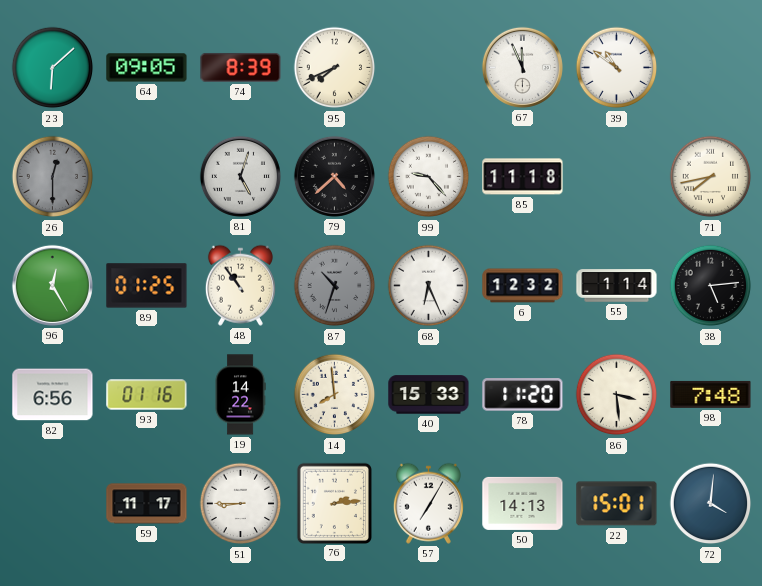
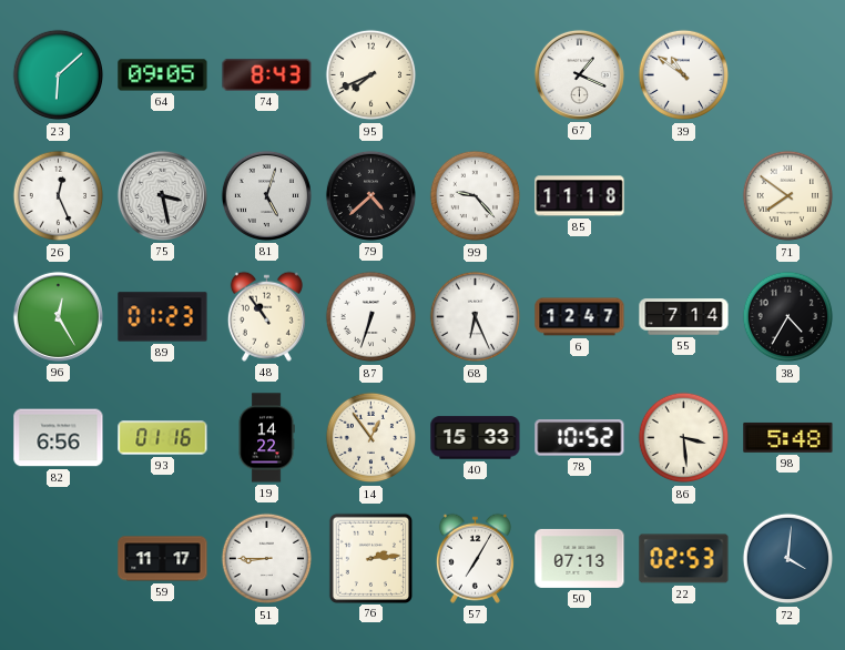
74: 8:39 -> 8:43 (267, 74)
67: 11:56 -> 1:19 (579, 74)
26: 12:30 -> 12:26 (59, 196)
26 dial: grey -> white (59, 196)
75: none -> 3:28 (162, 195)
71: 7:43 -> 7:51 (788, 196)
89: 01:25 -> 01:23 (163, 317)
87: 10:33 -> 6:33 (371, 317)
87 dial: grey -> white (371, 317)
6: 12:32 -> 12:47 (580, 317)
55: 1:14 -> 7:14 (684, 317)
38: 5:14 -> 4:35 (788, 317)
14: 7:59 -> 12:54 (371, 438)
78: 11:20 -> 10:52 (580, 438)
98: 7:48 -> 5:48 (788, 437)
50: 14:13 -> 07:13 (580, 558)
22: 15:01 -> 02:53 (684, 559)
